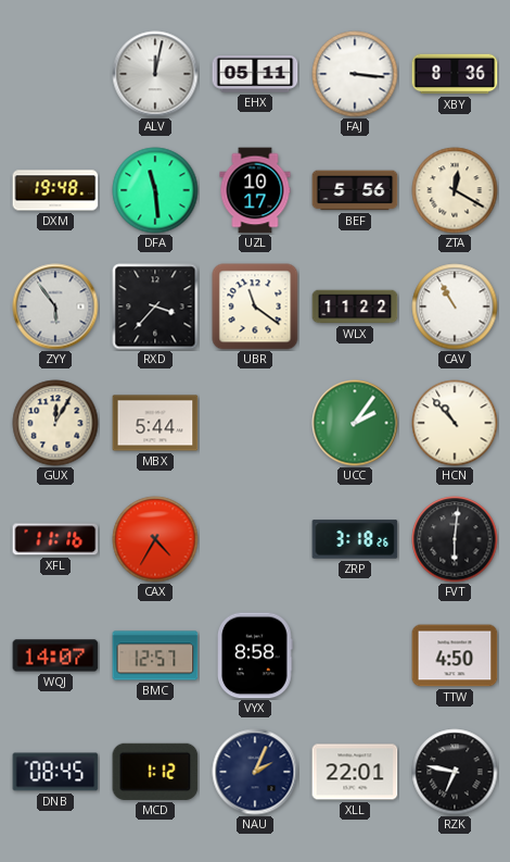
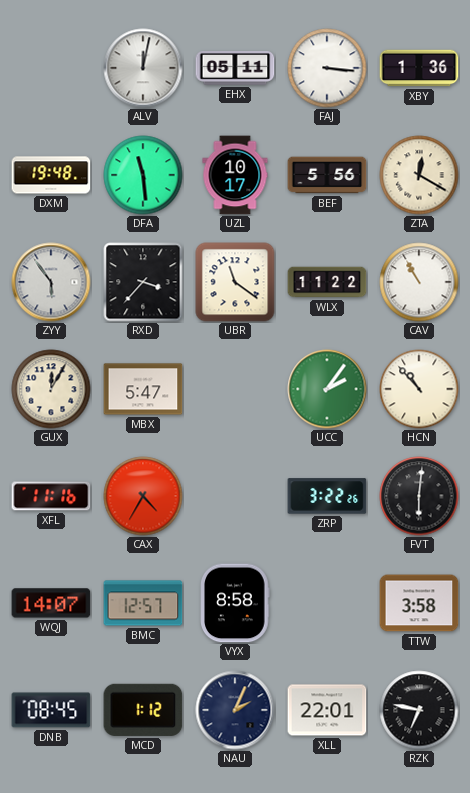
XBY: 8:36 -> 1:36 (419, 68)
MBX: 5:44 -> 5:47 (143, 389)
ZRP: 3:18 -> 3:22 (327, 496)
TTW: 4:50 -> 3:58 (419, 603)
